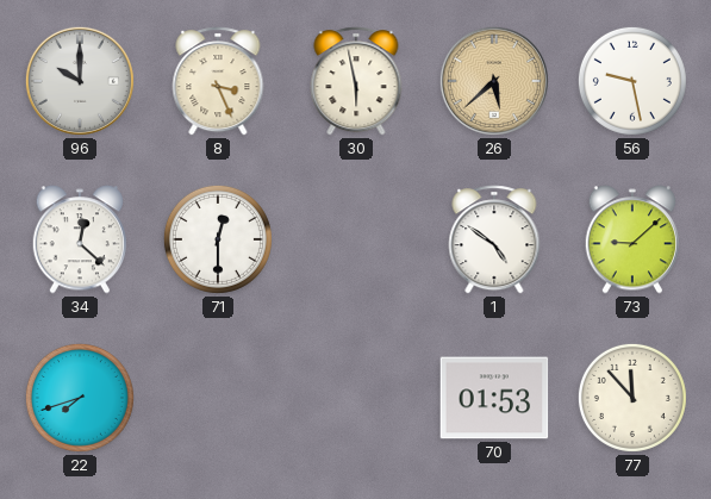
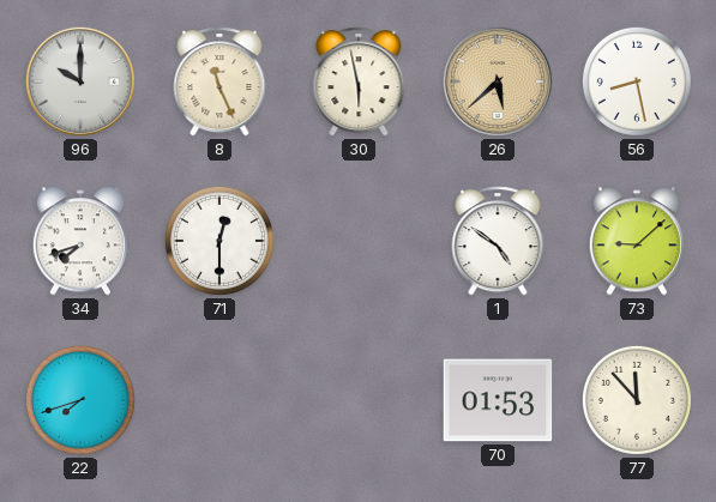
8: 3:26 -> 11:26 (219, 81)
56: 9:28 -> 8:28 (637, 81)
34: 12:22 -> 7:42 (79, 241)
